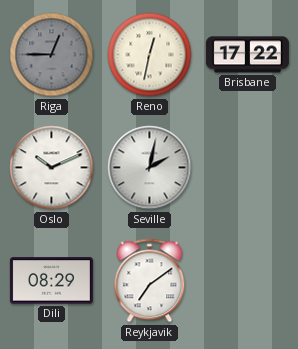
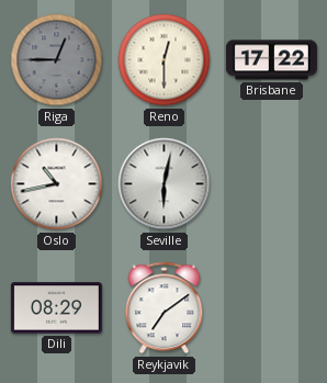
Reno: 12:32 -> 12:30 (165, 60)
Oslo: 10:11 -> 10:43 (57, 184)
Seville: 2:02 -> 6:02 (165, 184)
